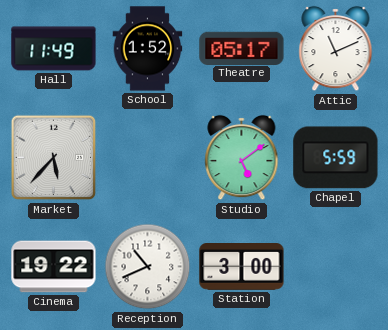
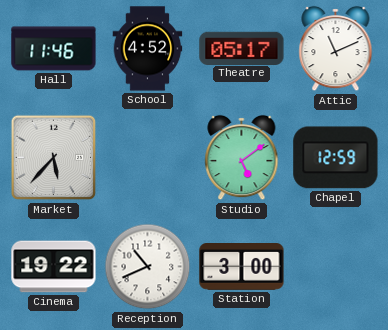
Hall: 11:49 -> 11:46 (54, 49)
School: 1:52 -> 4:52 (148, 49)
Chapel: 5:59 -> 12:59 (336, 158)
